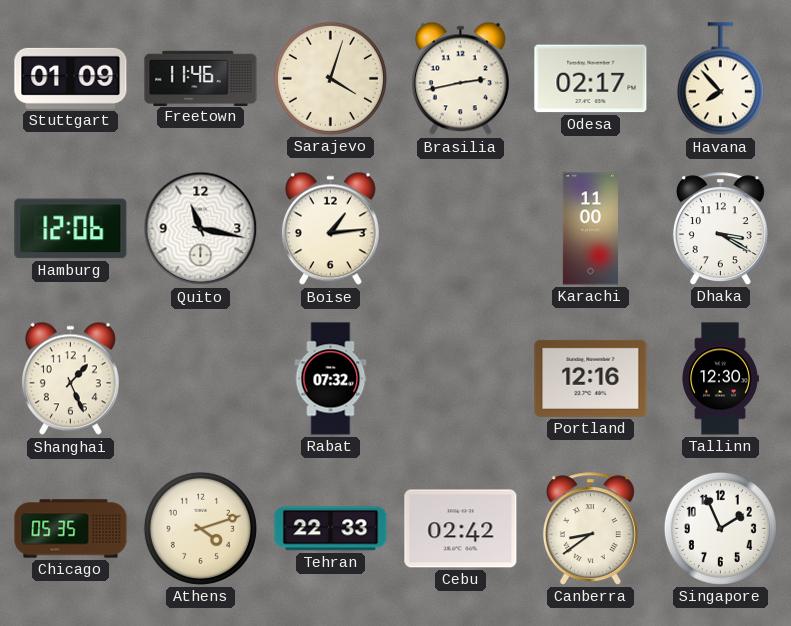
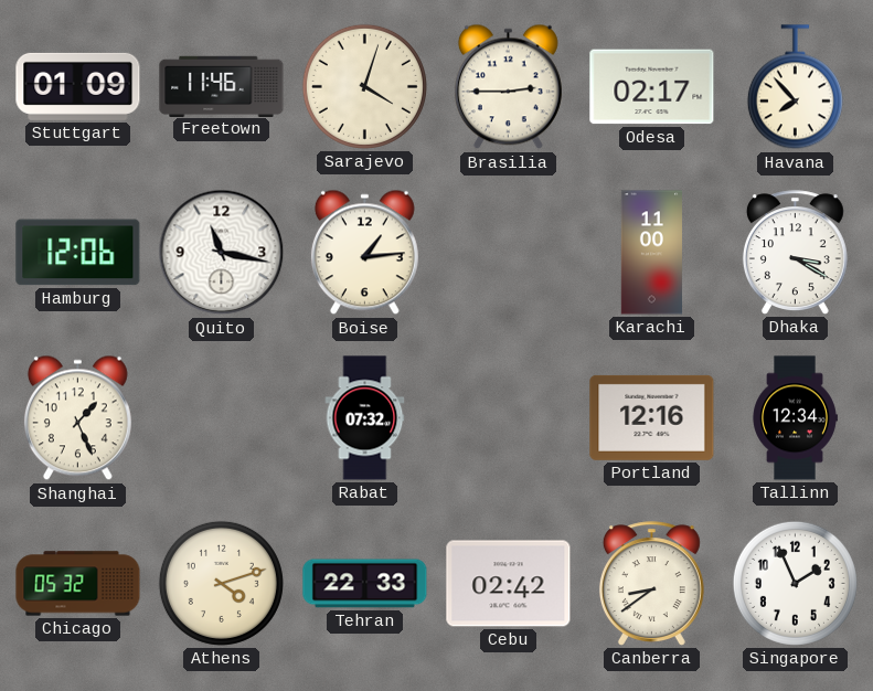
Brasilia: 2:43 -> 2:45 (508, 87)
Tallinn: 12:30 -> 12:34 (795, 418)
Chicago: 05:35 -> 05:32 (78, 584)
